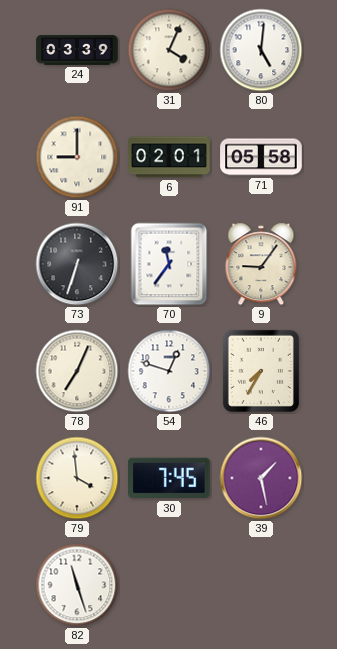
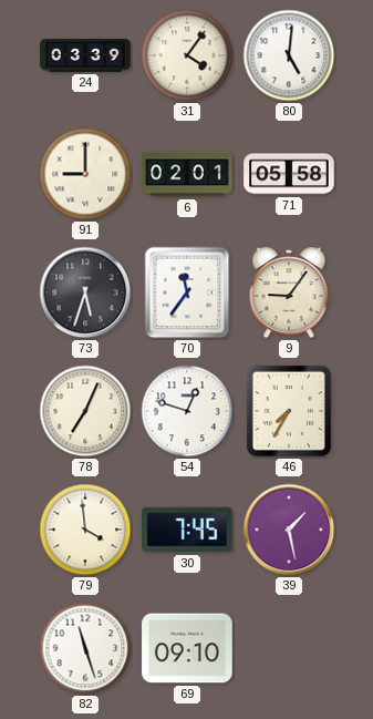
31: 4:04 -> 4:06 (187, 55)
73: 6:33 -> 5:33 (85, 292)
69: none -> 09:10 (187, 648)
